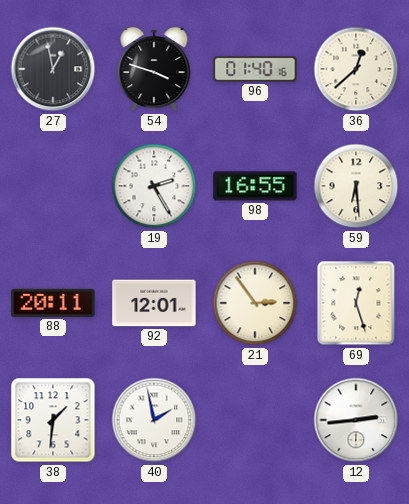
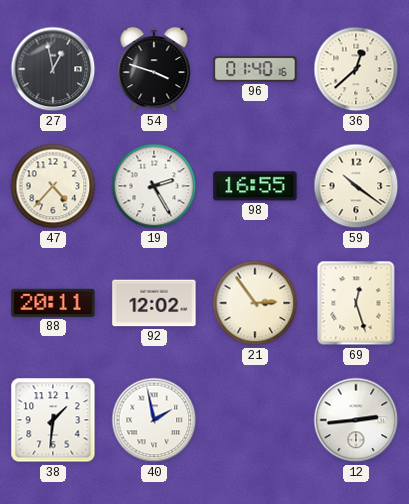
47: none -> 4:37 (53, 186)
59: 6:29 -> 10:21 (356, 186)
92: 12:01 -> 12:02 (154, 303)
